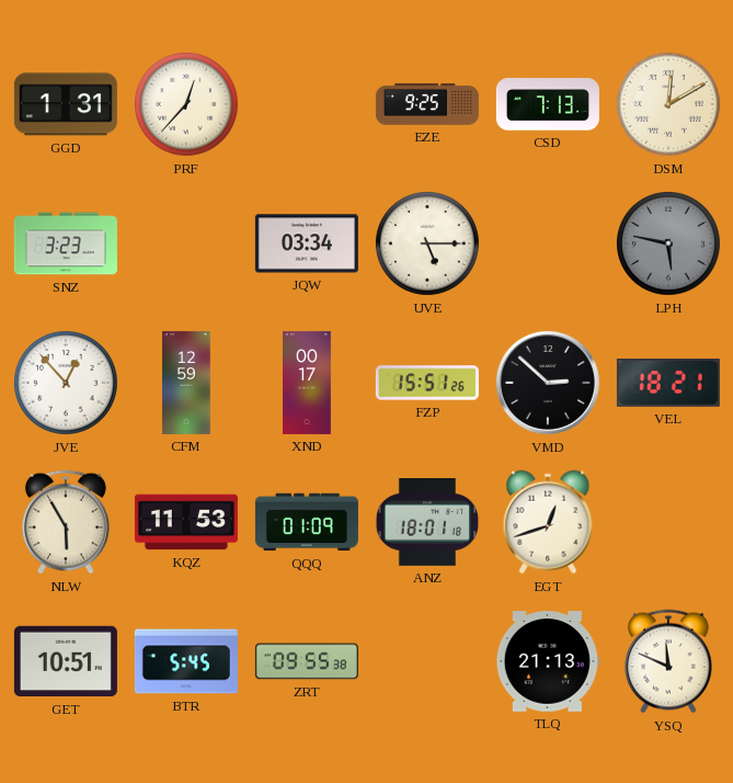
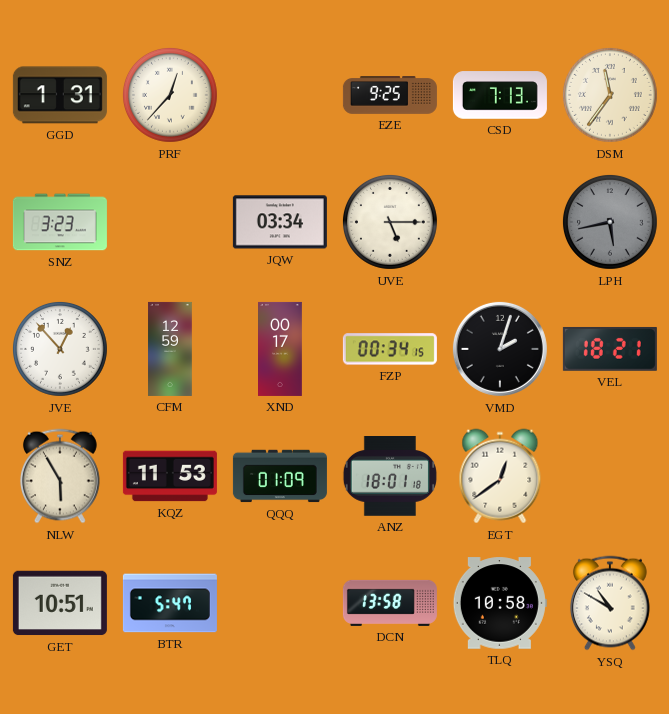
DSM: 12:10 -> 11:36 (610, 95)
LPH: 5:47 -> 5:43 (610, 222)
FZP: 15:51 -> 00:34 (390, 349)
VMD: 2:52 -> 2:03 (500, 349)
EGT: 12:42 -> 12:39 (500, 476)
BTR: 5:45 -> 5:47 (170, 603)
ZRT: 09:55 -> none (307, 661)
DCN: none -> 13:58 (390, 603)
TLQ: 21:13 -> 10:58 (500, 603)
YSQ: 11:49 -> 10:50 (610, 603)
